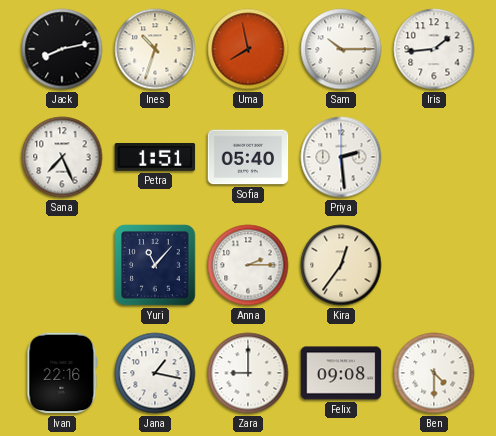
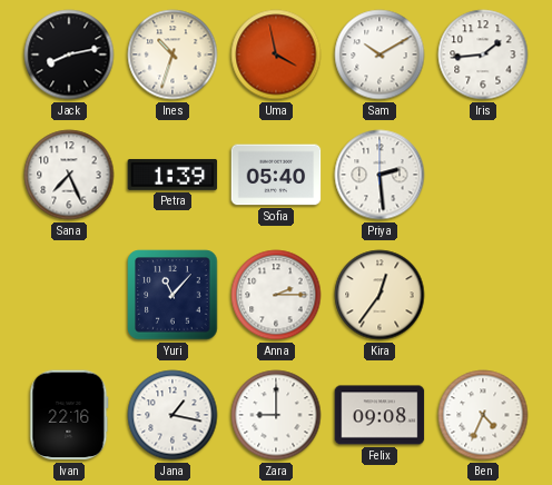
Uma: 7:58 -> 3:58 (276, 55)
Sam: 10:15 -> 10:10 (379, 55)
Petra: 1:51 -> 1:39 (172, 175)
Ben: 4:30 -> 4:34 (483, 415)
